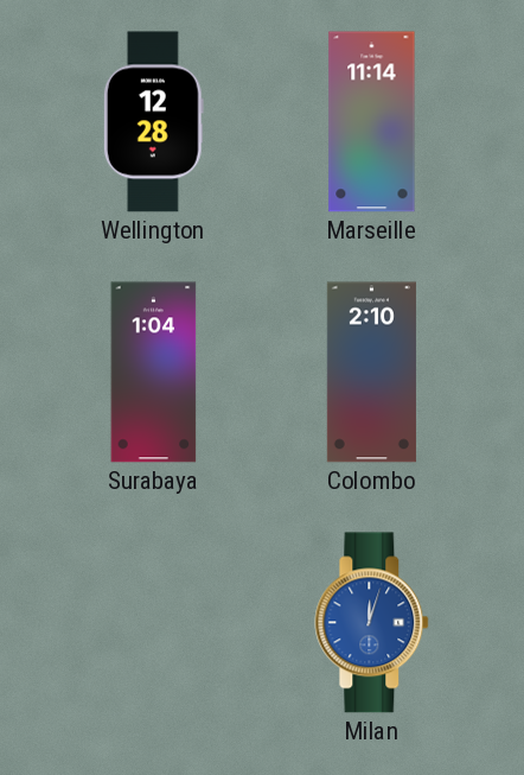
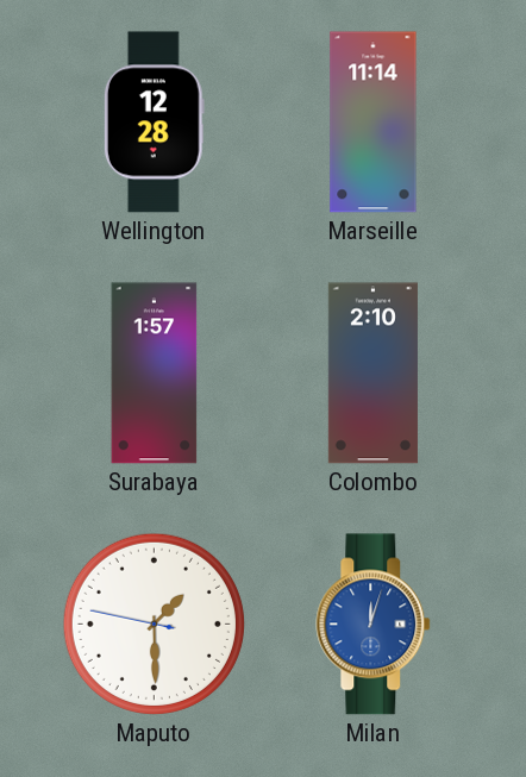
Surabaya: 1:04 -> 1:57 (155, 374)
Maputo: none -> 1:29 (154, 624)
